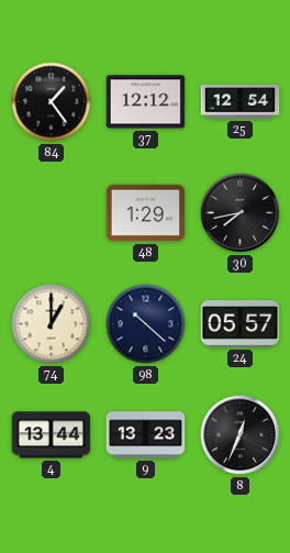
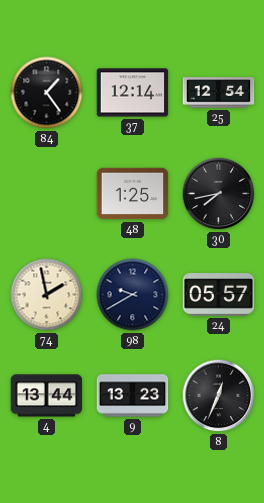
37: 12:12 -> 12:14 (133, 93)
48: 1:29 -> 1:25 (133, 194)
74: 1:00 -> 1:58 (47, 295)
98: 10:22 -> 9:40 (133, 295)
